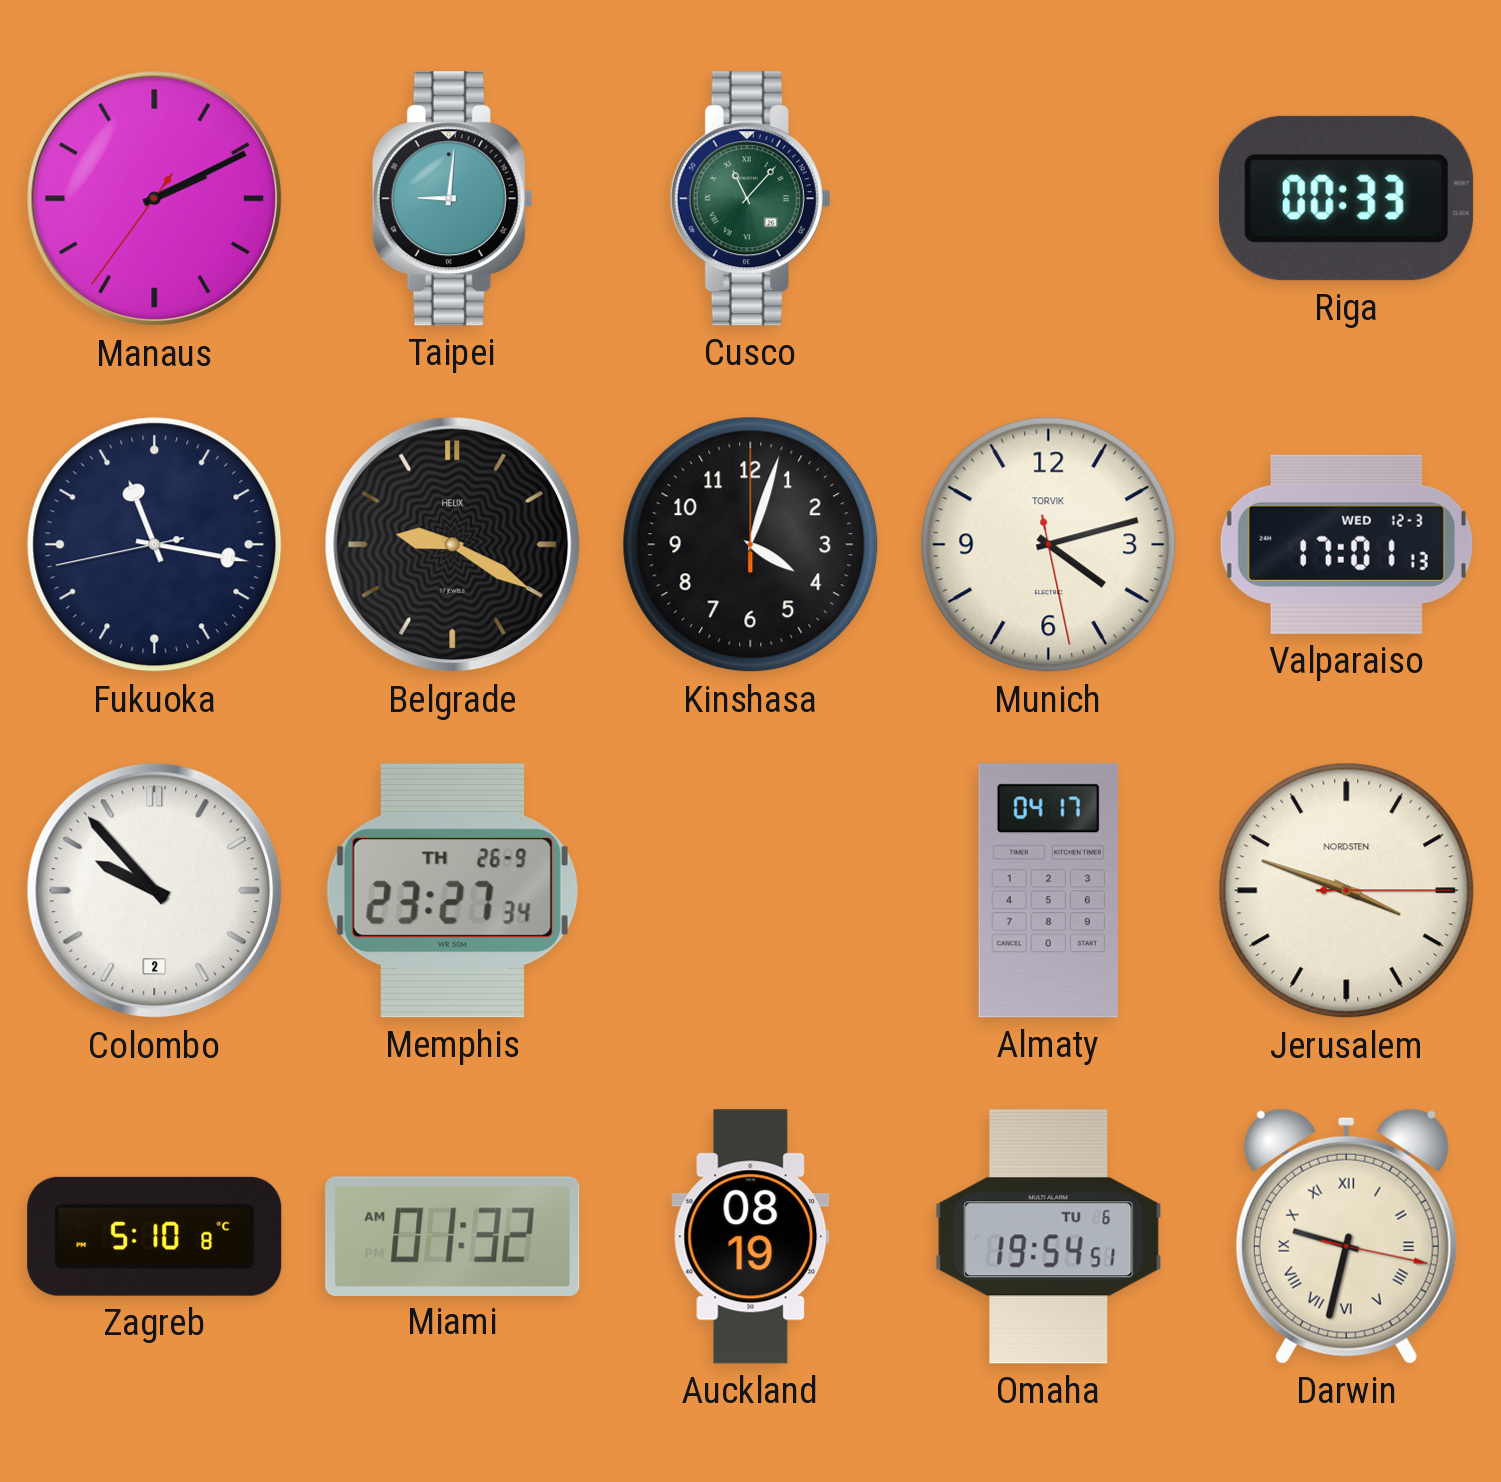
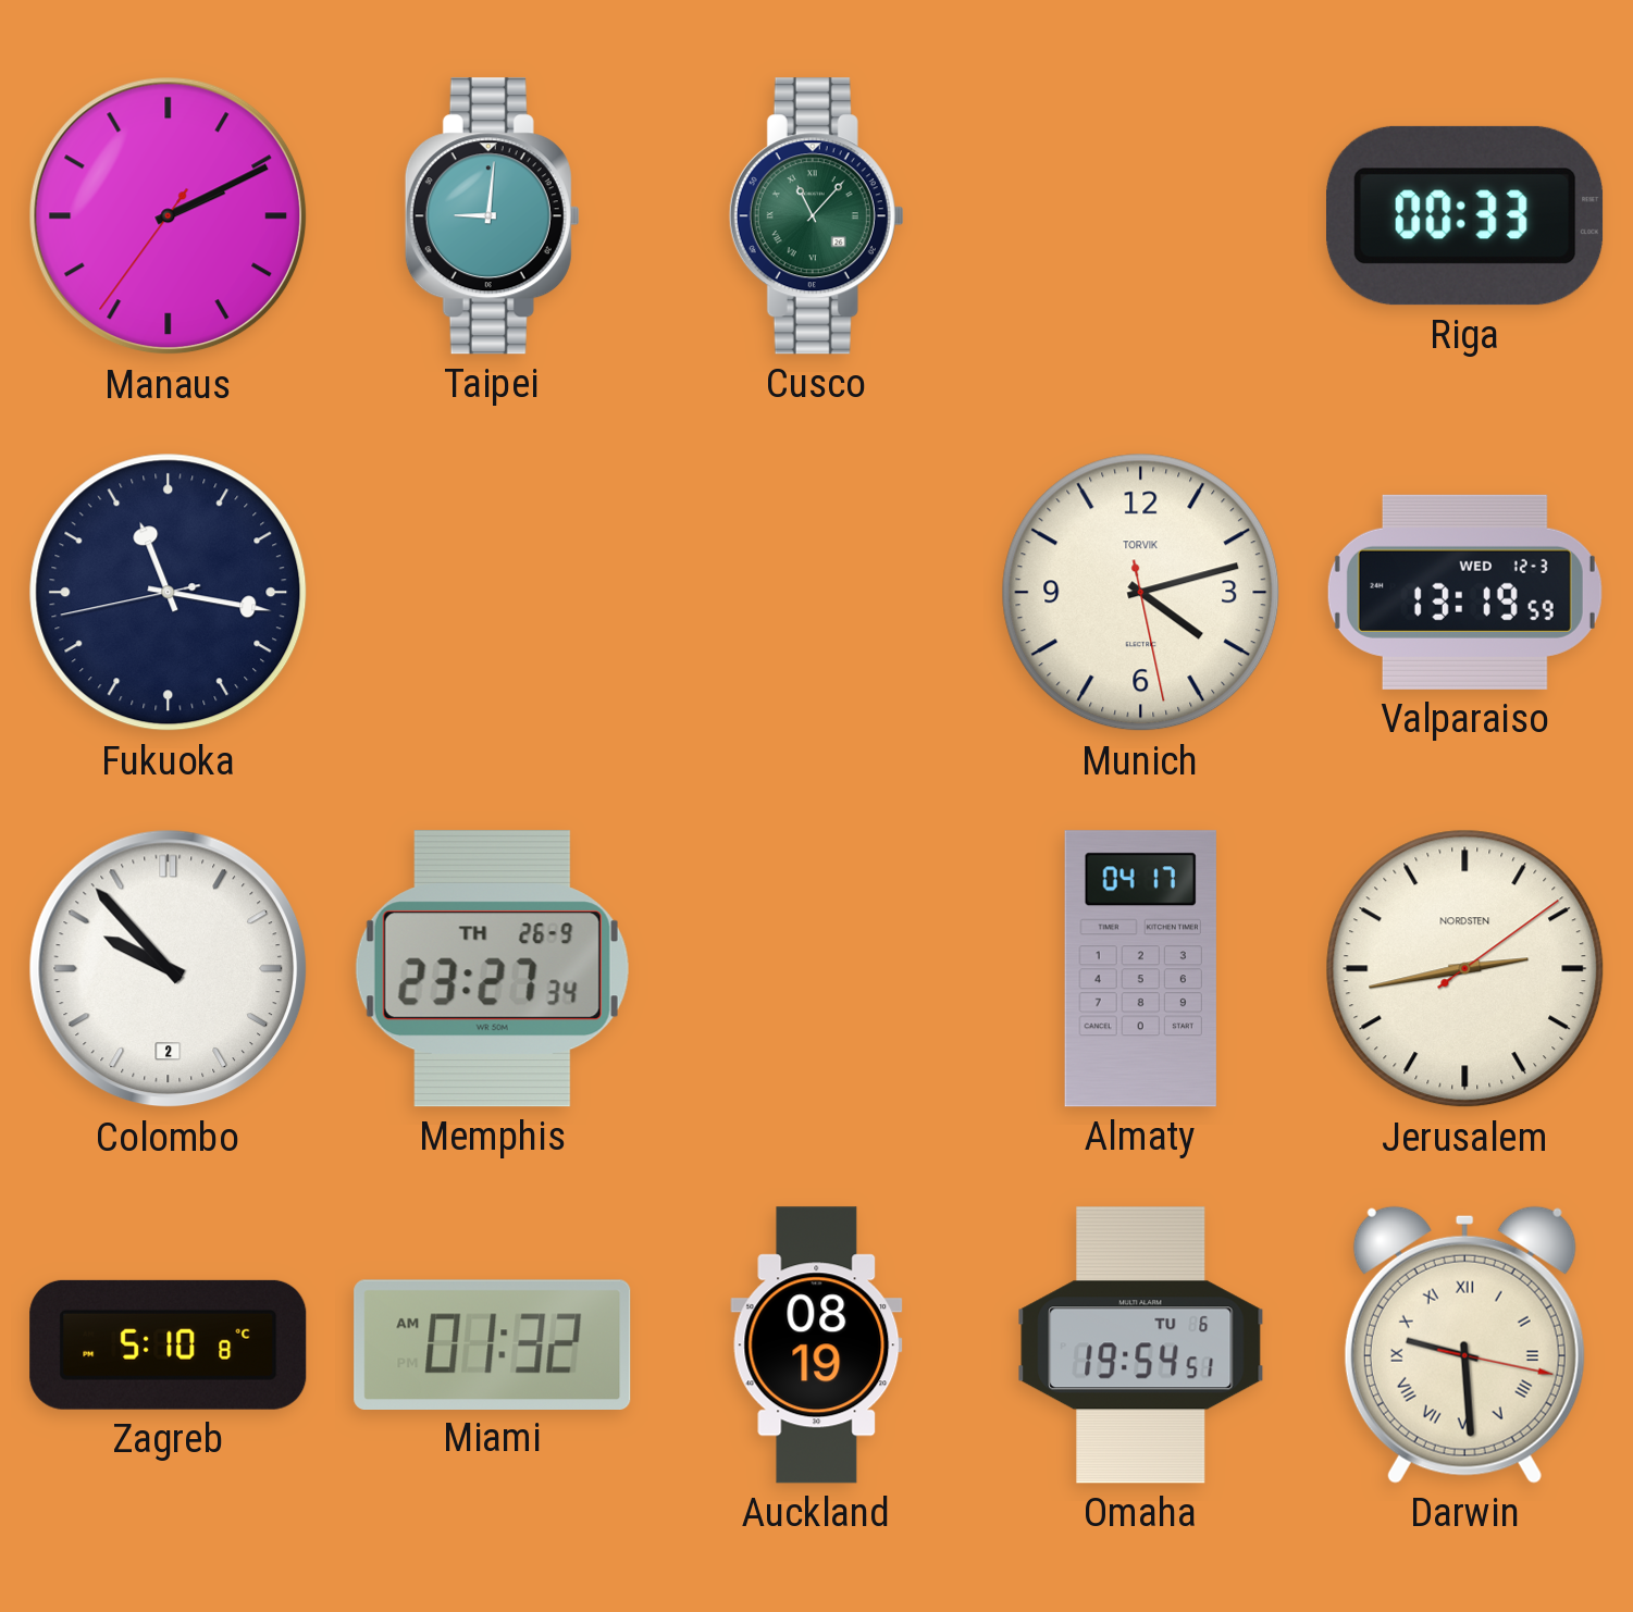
Belgrade: 9:20 -> none (453, 545)
Kinshasa: 4:03 -> none (751, 545)
Valparaiso: 17:01 -> 13:19 (1464, 592)
Jerusalem: 3:48 -> 2:43 (1465, 969)
Darwin: 9:32 -> 9:29 (1464, 1344)
